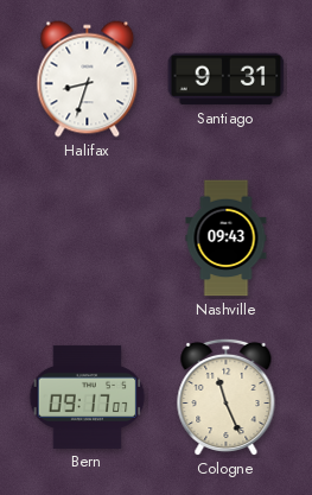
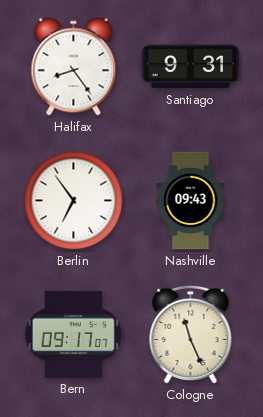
Halifax: 8:33 -> 8:24 (74, 67)
Berlin: none -> 6:54 (74, 201)
